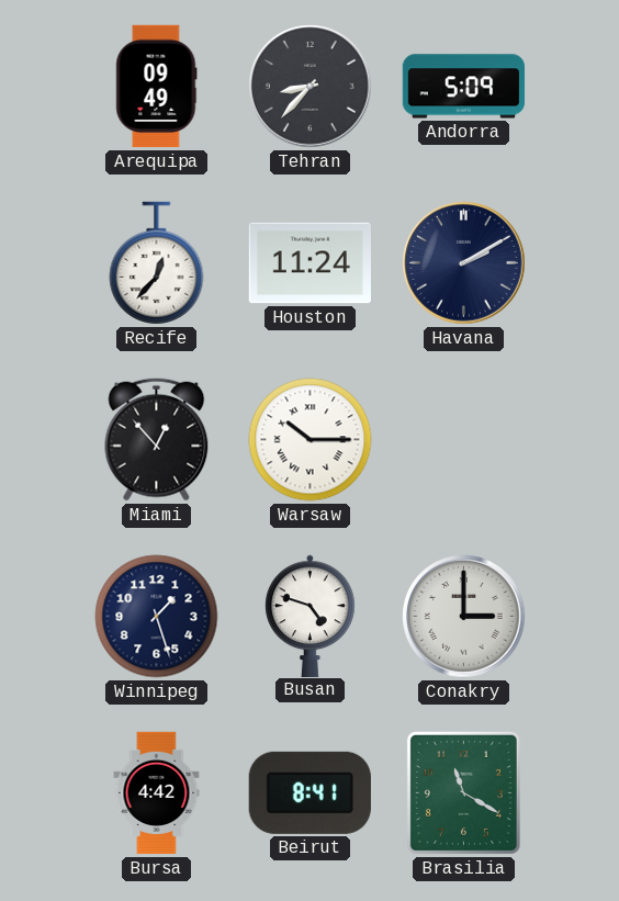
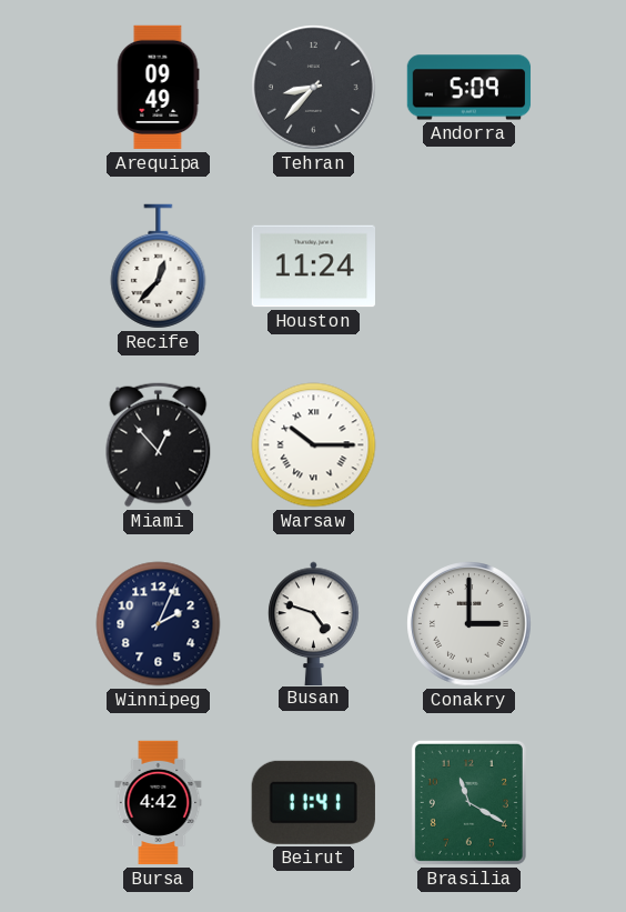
Havana: 2:10 -> none (464, 263)
Winnipeg: 1:27 -> 2:04 (159, 624)
Beirut: 8:41 -> 11:41 (313, 802)
